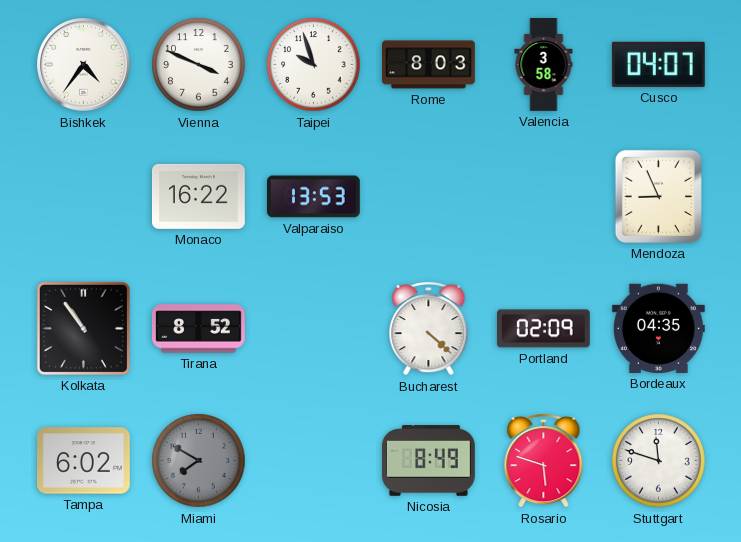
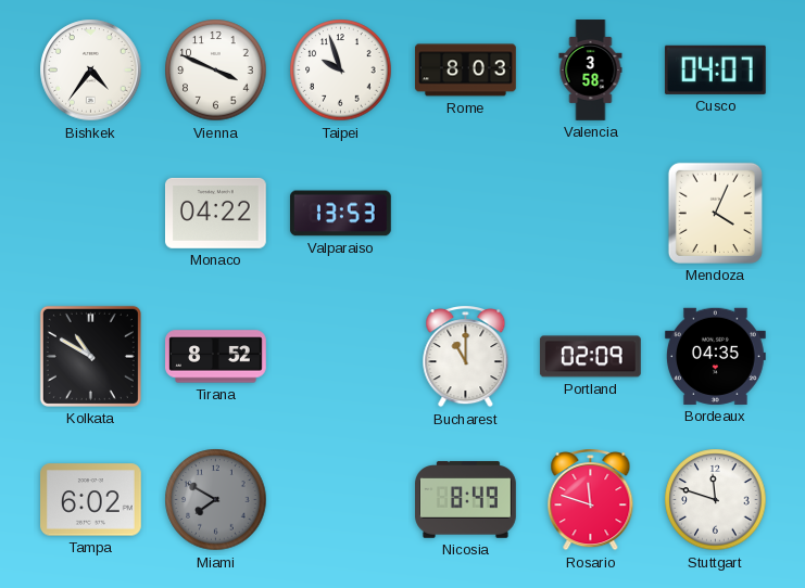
Monaco: 16:22 -> 04:22 (216, 213)
Mendoza: 8:56 -> 4:04 (715, 213)
Kolkata: 10:54 -> 10:50 (90, 356)
Bucharest: 4:22 -> 11:00 (466, 357)
Rosario: 5:48 -> 11:48 (591, 500)
